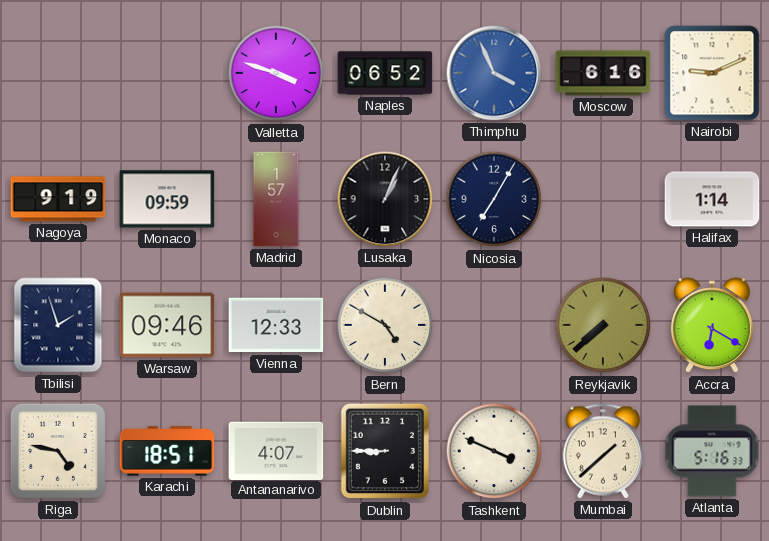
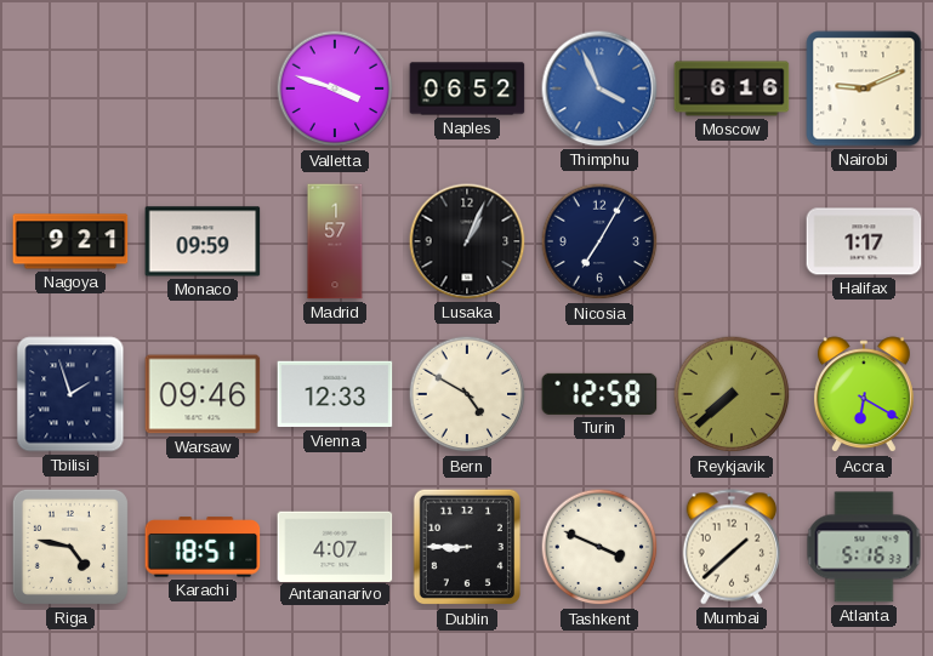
Nagoya: 9:19 -> 9:21 (70, 241)
Halifax: 1:14 -> 1:17 (864, 241)
Turin: none -> 12:58 (599, 394)
